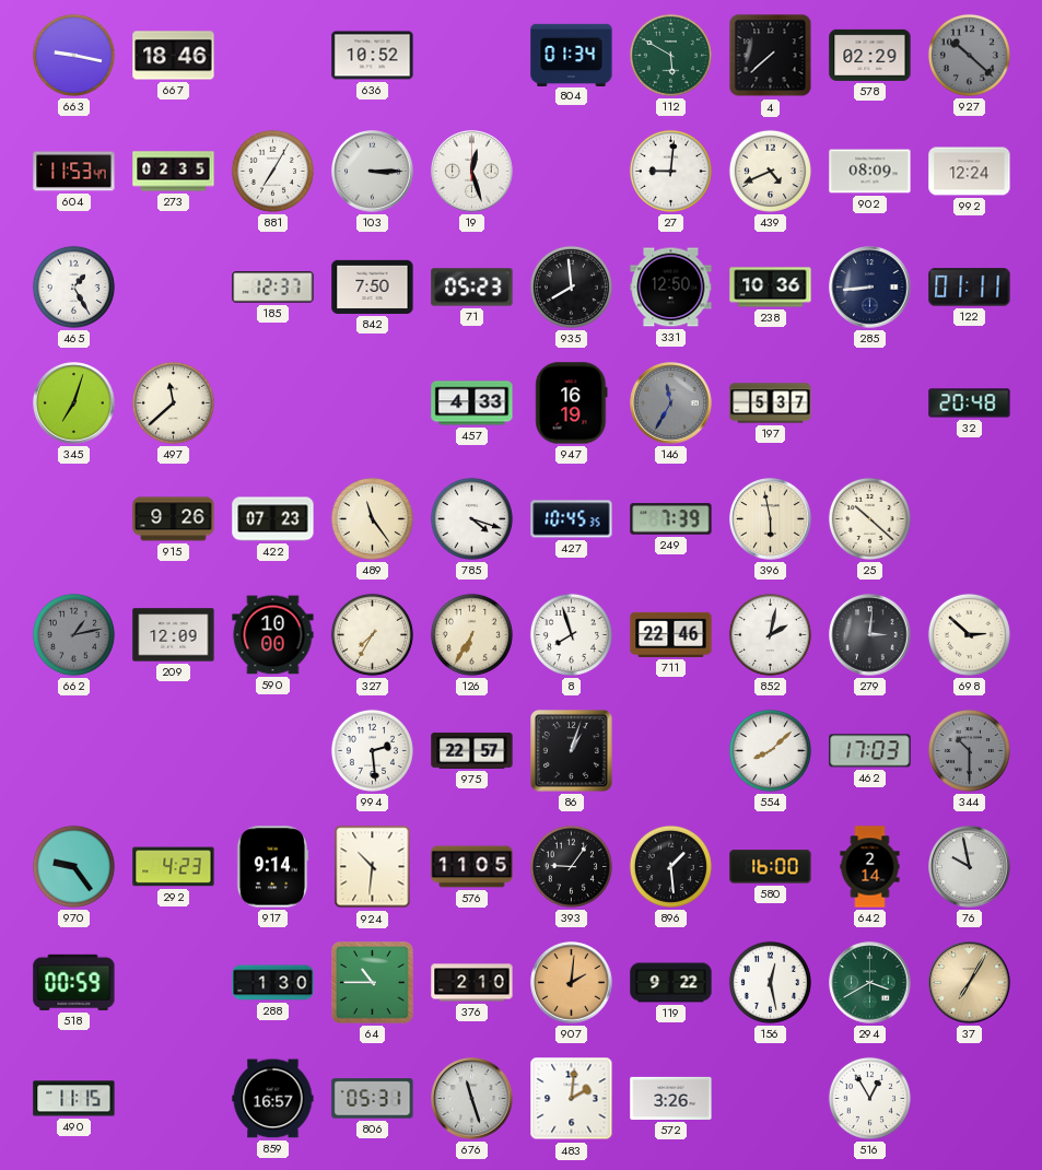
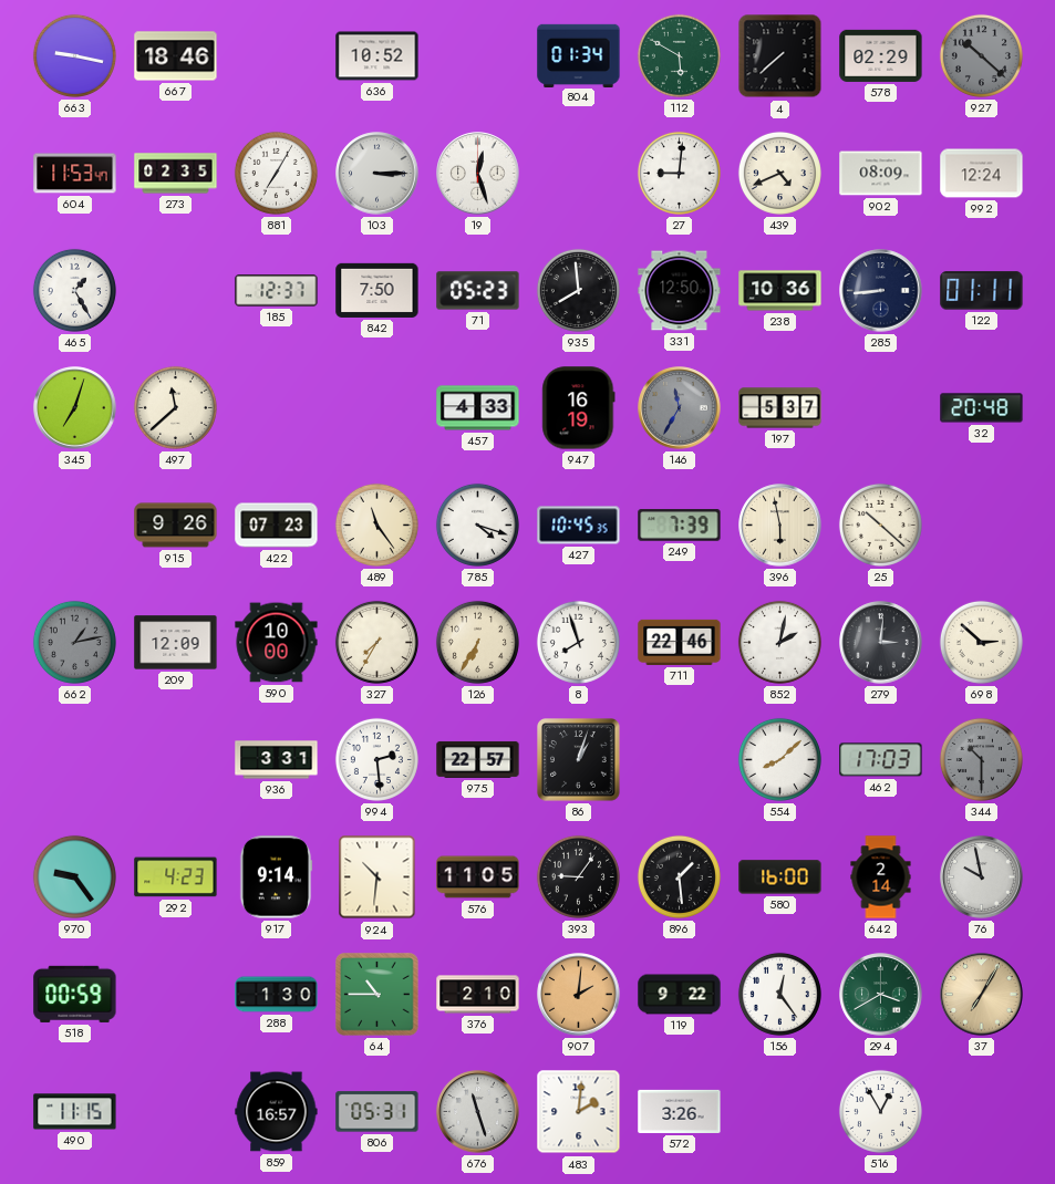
936: none -> 3:31 (277, 760)
156: 12:28 -> 12:24 (779, 994)
